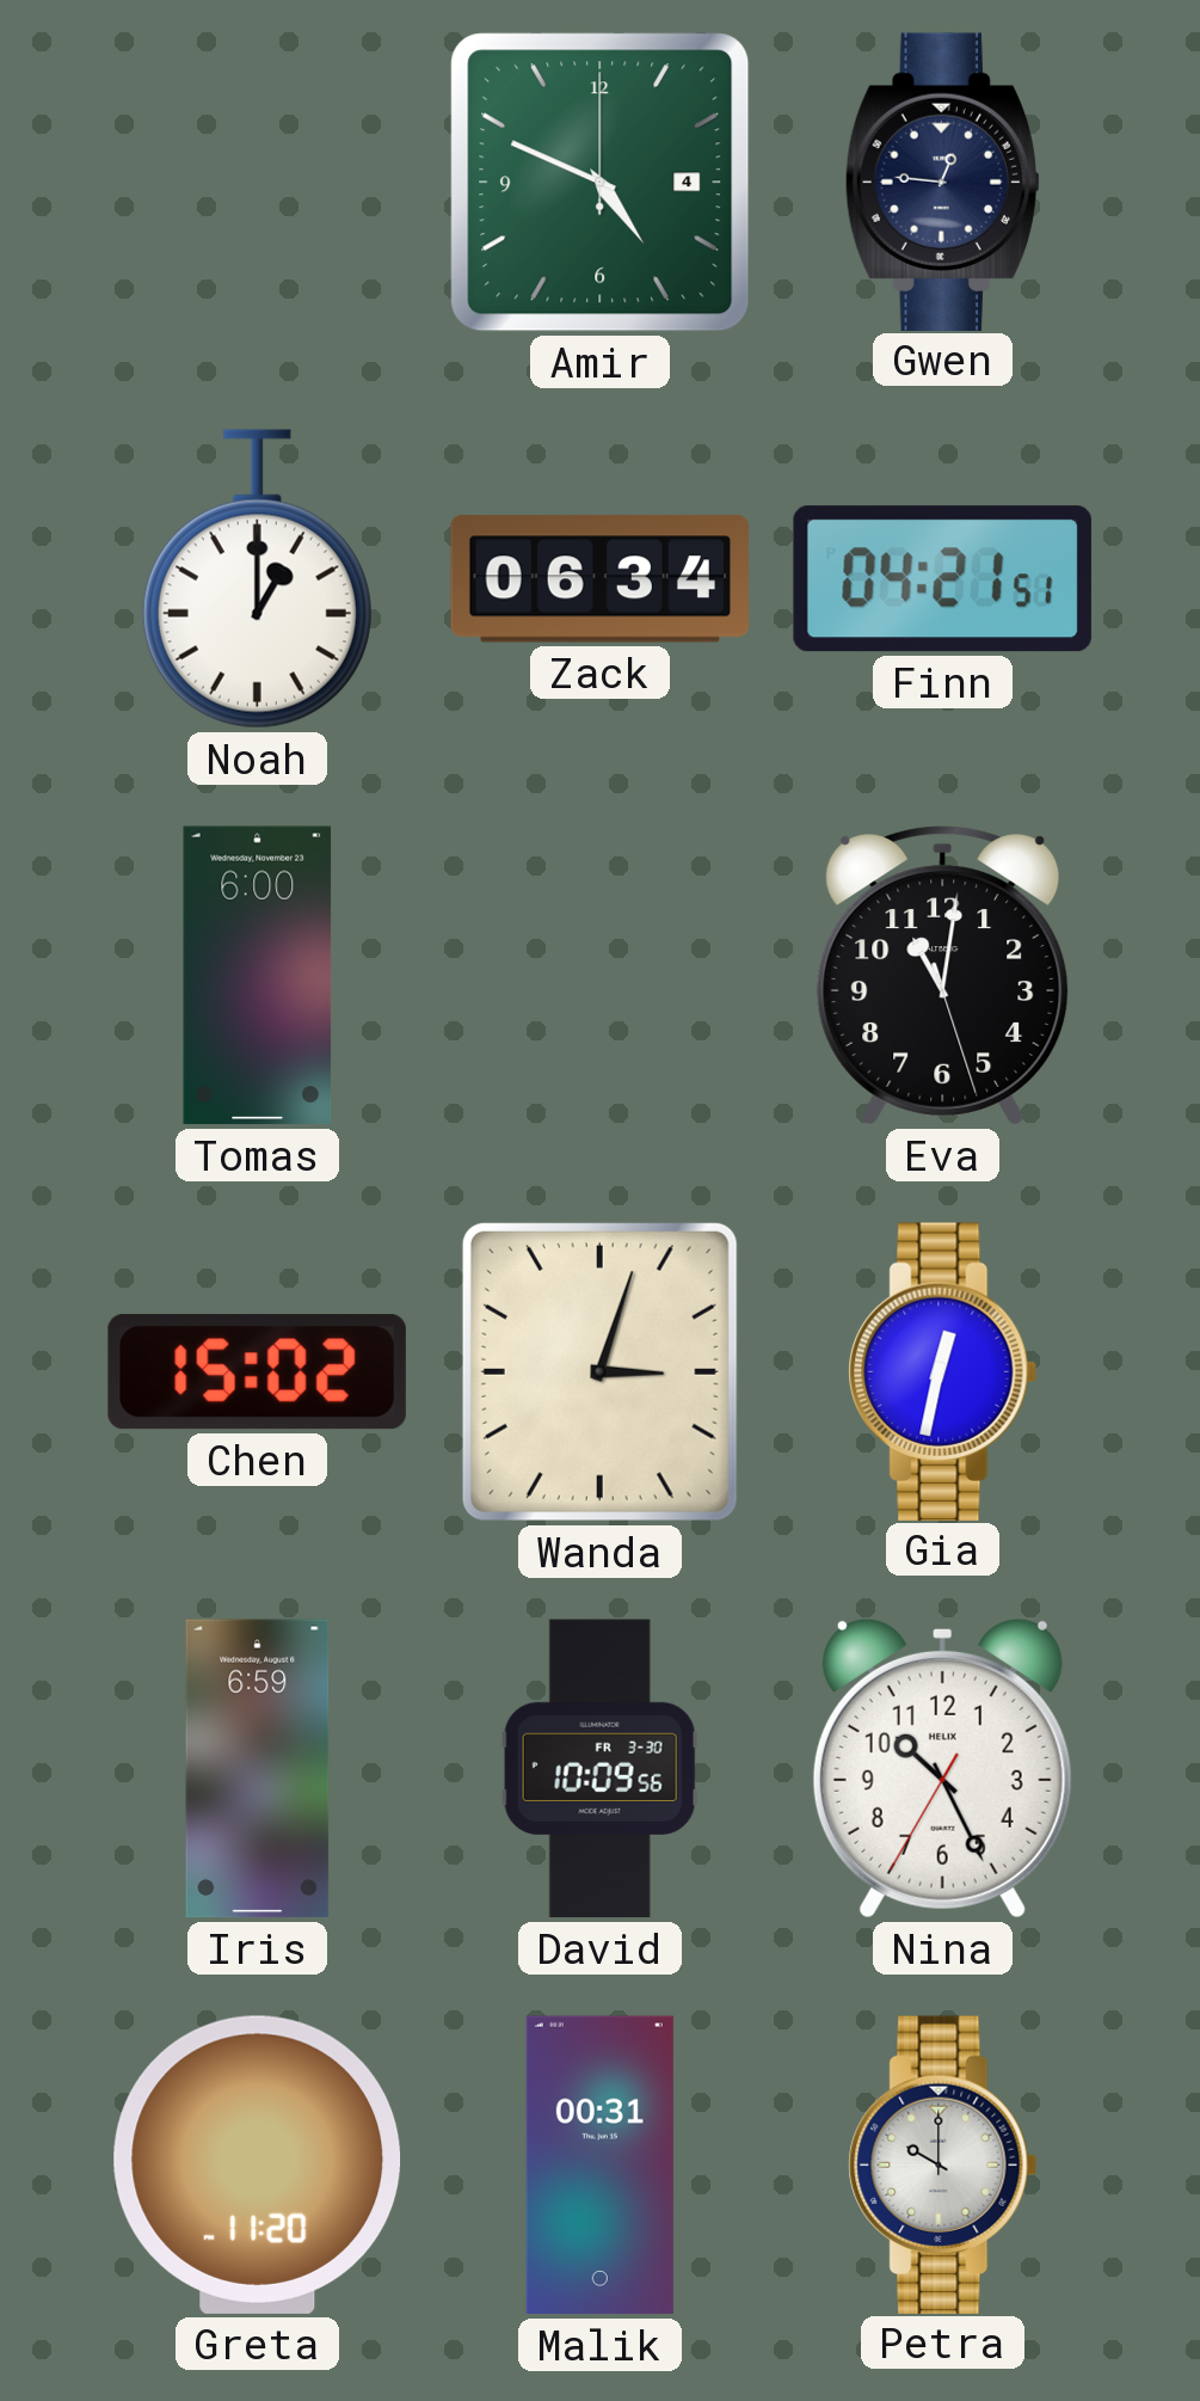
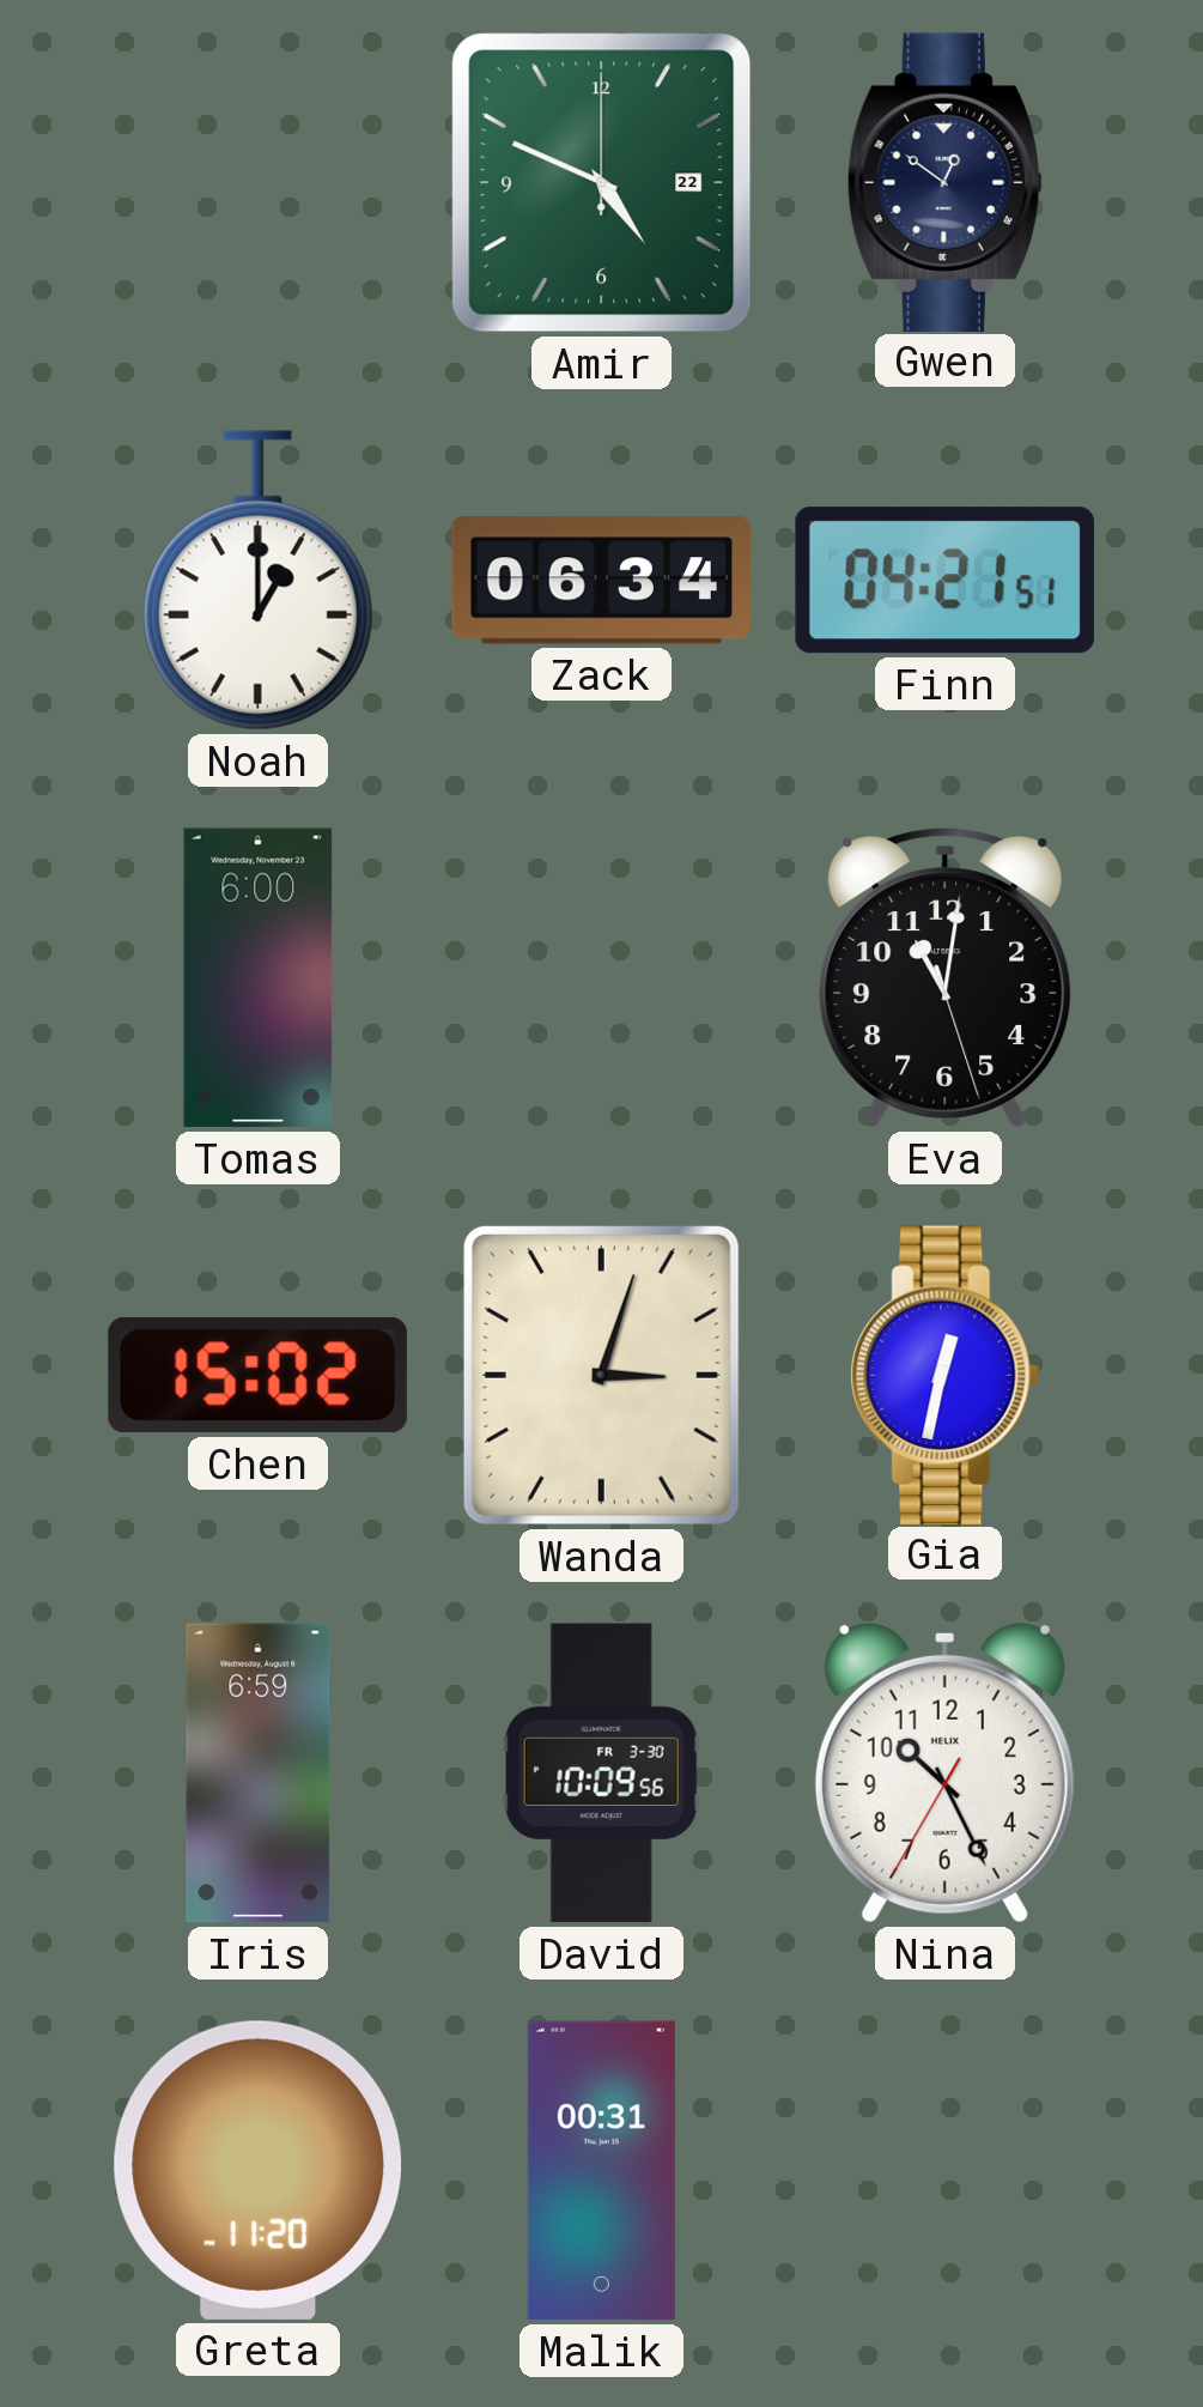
Amir date: 4 -> 22 (602, 183)
Gwen: 12:46 -> 12:51 (944, 182)
Petra: 10:00 -> none (943, 2164)
